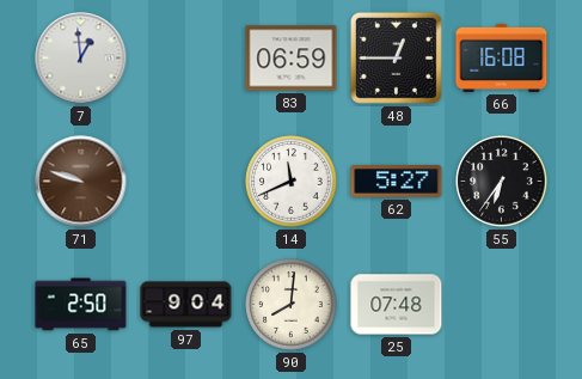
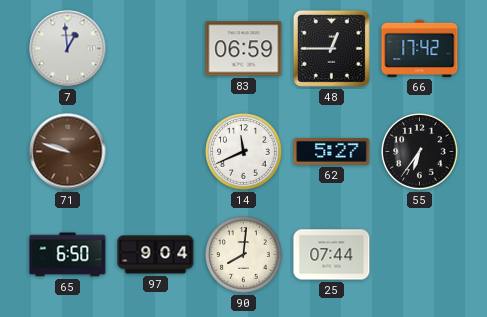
66: 16:08 -> 17:42 (420, 48)
65: 2:50 -> 6:50 (68, 255)
25: 07:48 -> 07:44 (332, 255)
